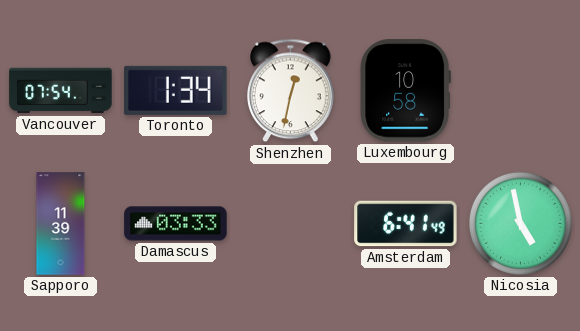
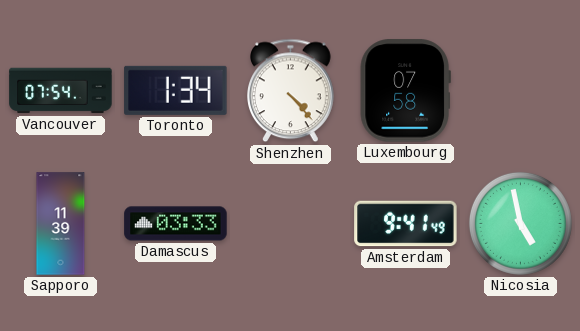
Shenzhen: 12:32 -> 4:23 (291, 91)
Luxembourg: 10:58 -> 07:58 (405, 91)
Amsterdam: 6:41 -> 9:41 (406, 224)
